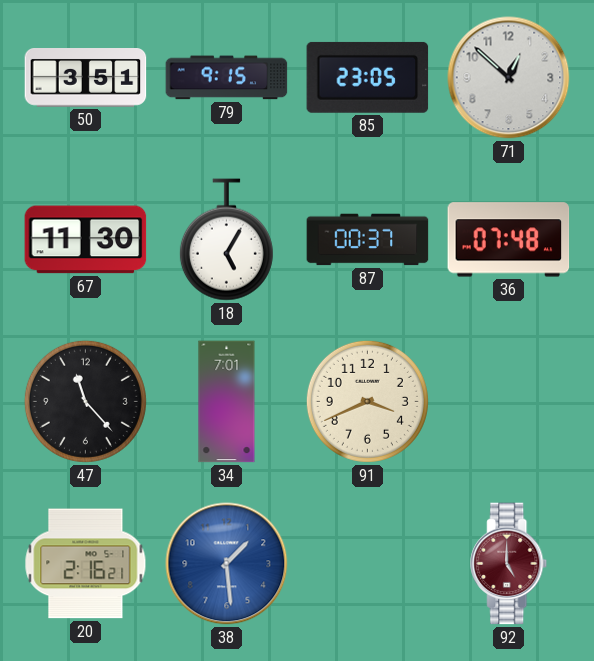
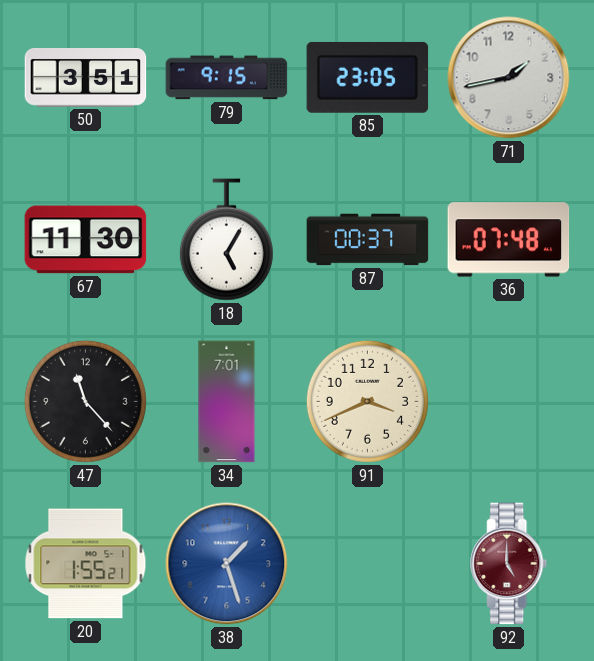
71: 12:52 -> 1:43 (509, 78)
20: 2:16 -> 1:55 (86, 564)
38: 1:29 -> 1:27 (227, 564)
